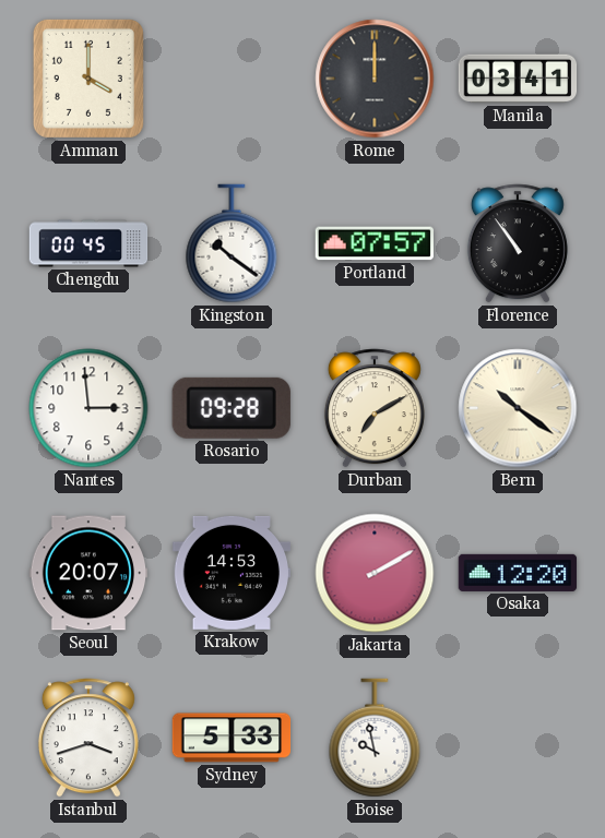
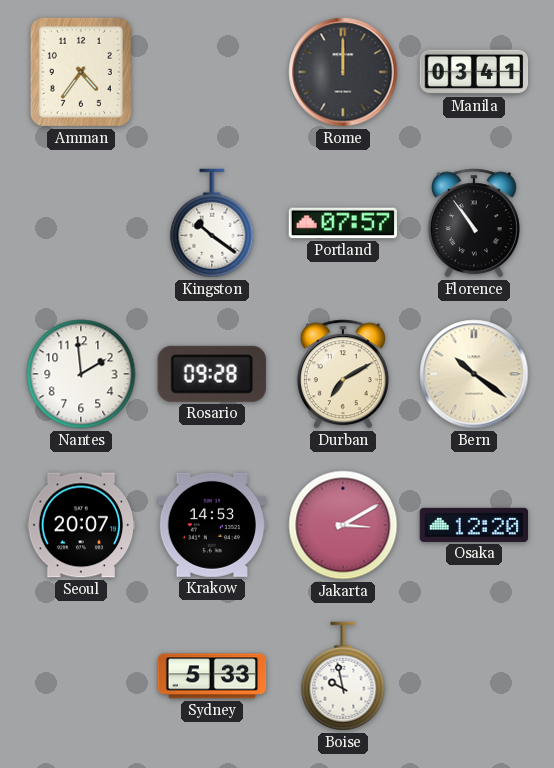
Amman: 4:00 -> 4:36 (81, 72)
Chengdu: 00:45 -> none (88, 243)
Nantes: 2:59 -> 1:59 (81, 374)
Jakarta: 2:10 -> 3:10 (343, 525)
Istanbul: 3:42 -> none (88, 738)
